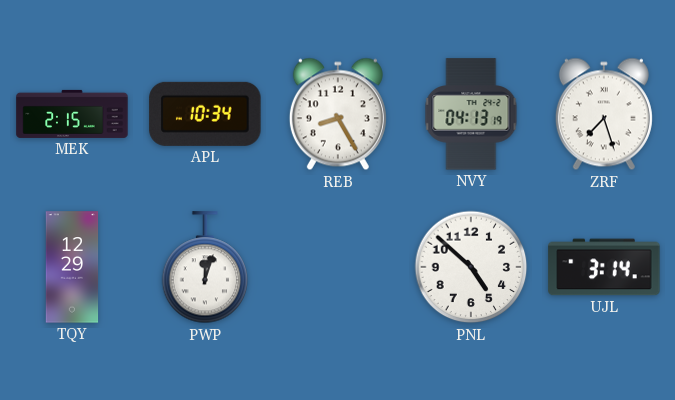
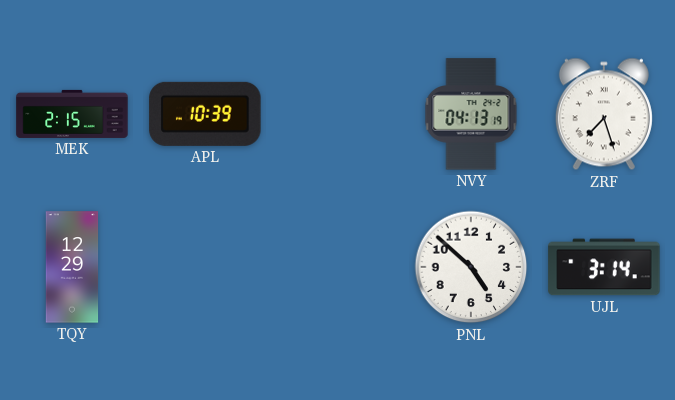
APL: 10:34 -> 10:39 (205, 114)
REB: 8:25 -> none (338, 114)
PWP: 12:03 -> none (205, 268)
